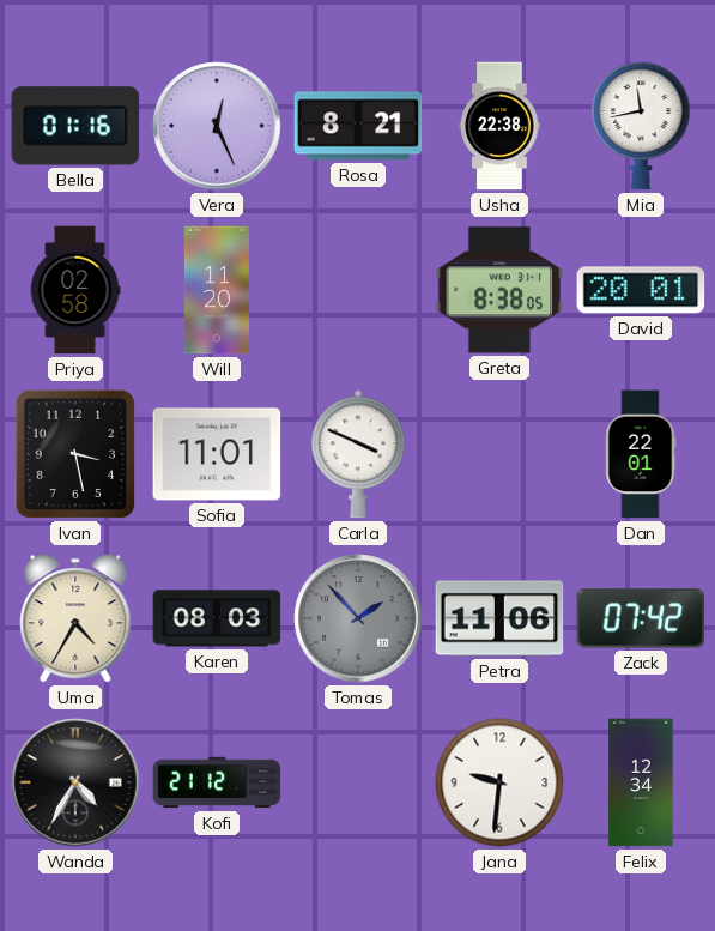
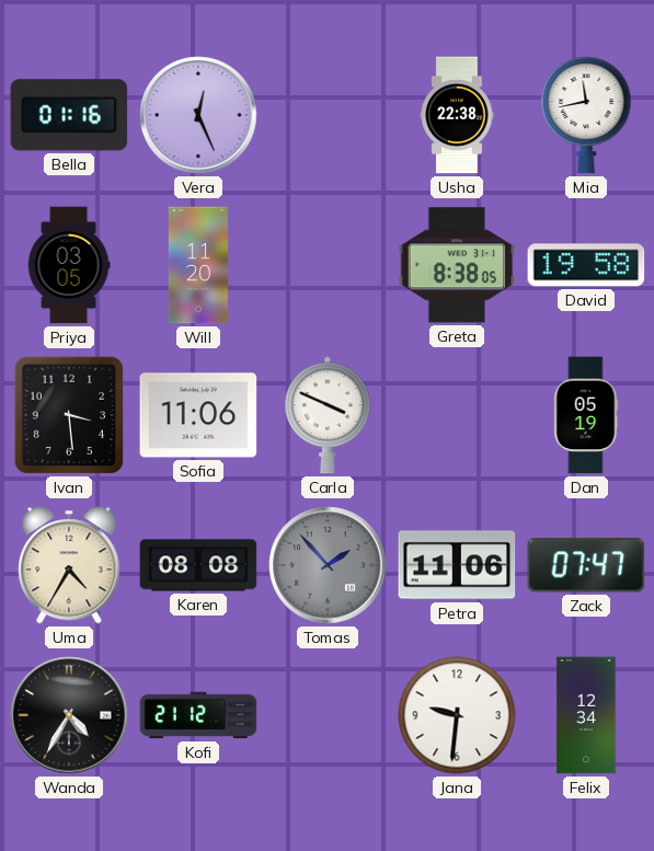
Rosa: 8:21 -> none (358, 126)
Priya: 02:58 -> 03:05 (69, 265)
David: 20:01 -> 19:58 (586, 265)
Ivan: 3:28 -> 3:29 (69, 415)
Sofia: 11:01 -> 11:06 (198, 415)
Dan: 22:01 -> 05:19 (586, 415)
Karen: 08:03 -> 08:08 (198, 565)
Zack: 07:42 -> 07:47 (586, 565)
